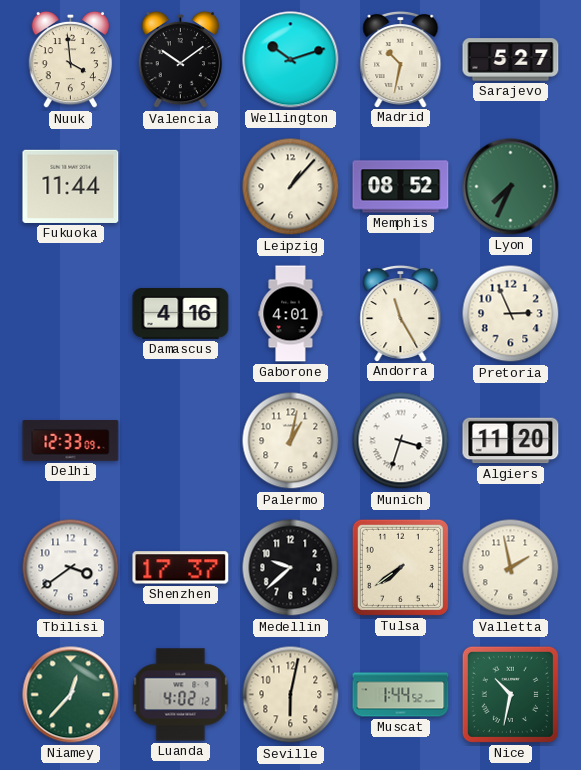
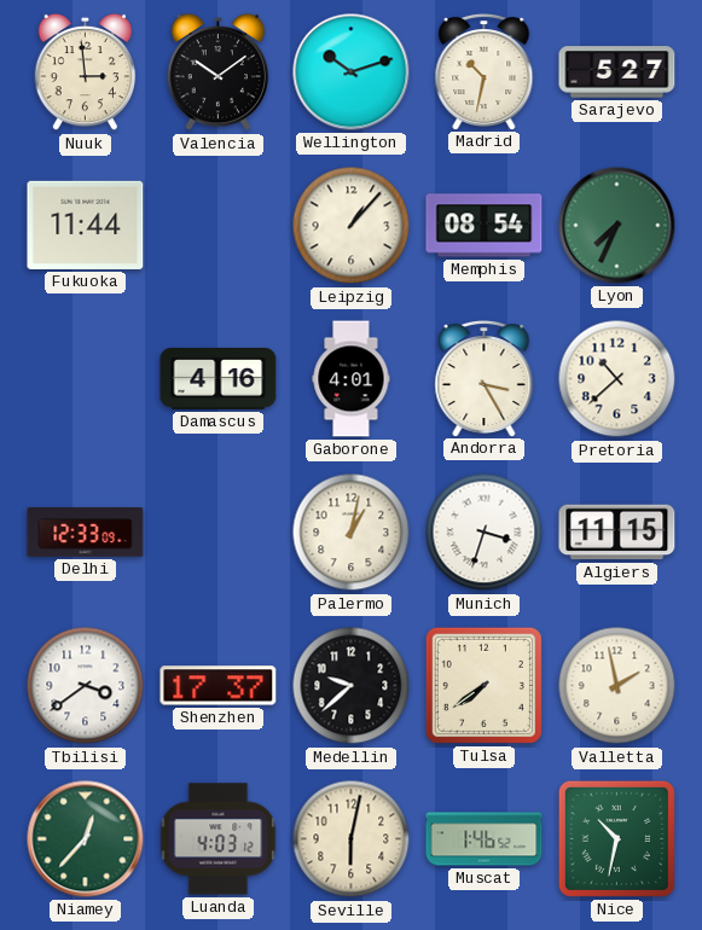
Nuuk: 3:59 -> 2:59 (86, 72)
Memphis: 08:52 -> 08:54 (485, 226)
Andorra: 11:25 -> 3:25 (485, 378)
Pretoria: 2:56 -> 10:38 (617, 379)
Algiers: 11:20 -> 11:15 (617, 533)
Luanda: 4:02 -> 4:03 (219, 839)
Muscat: 1:44 -> 1:46 (485, 839)
